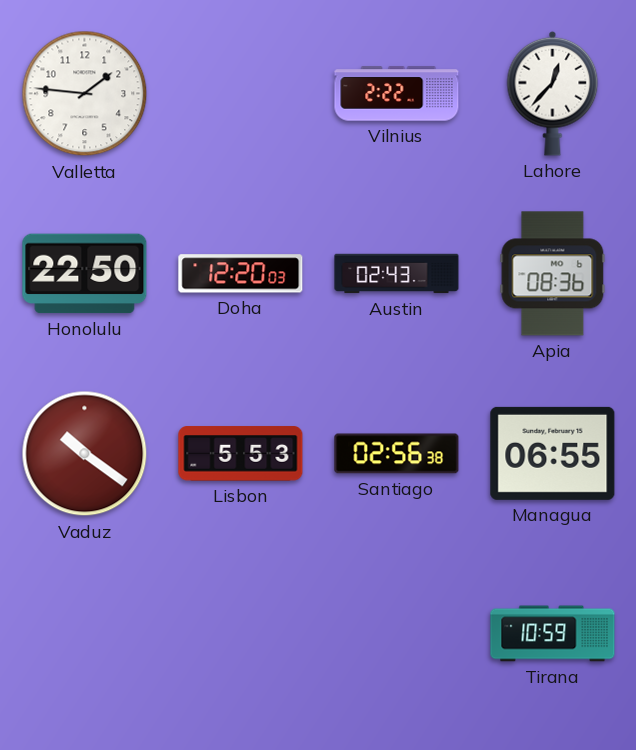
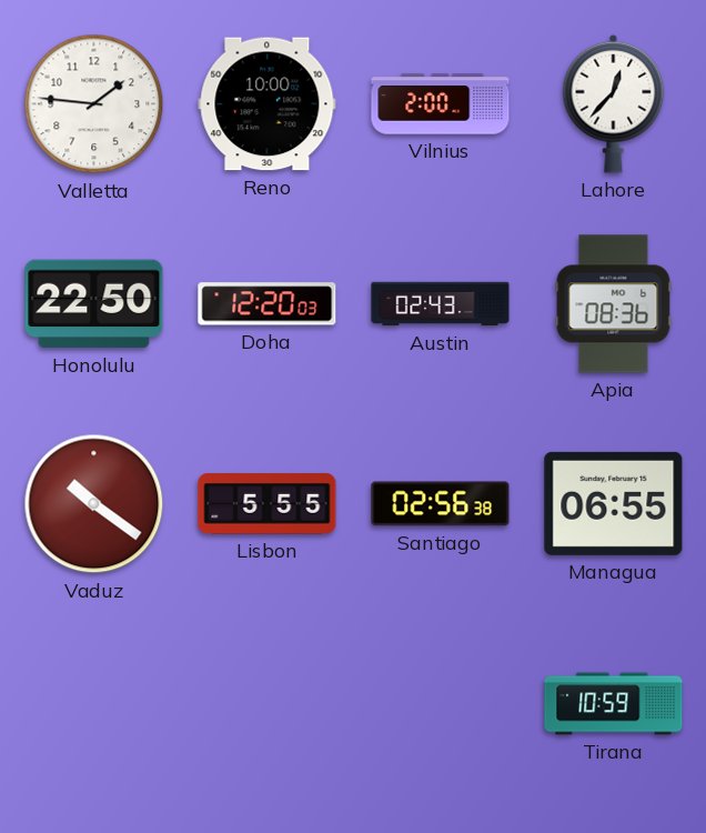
Reno: none -> 10:00 (268, 104)
Vilnius: 2:22 -> 2:00 (441, 104)
Lisbon: 5:53 -> 5:55 (268, 504)
